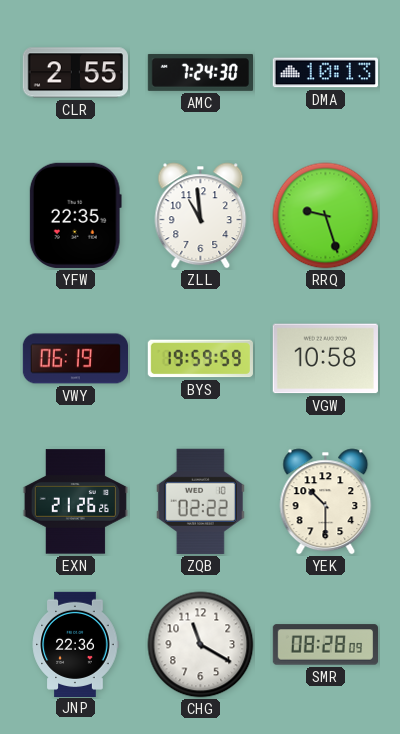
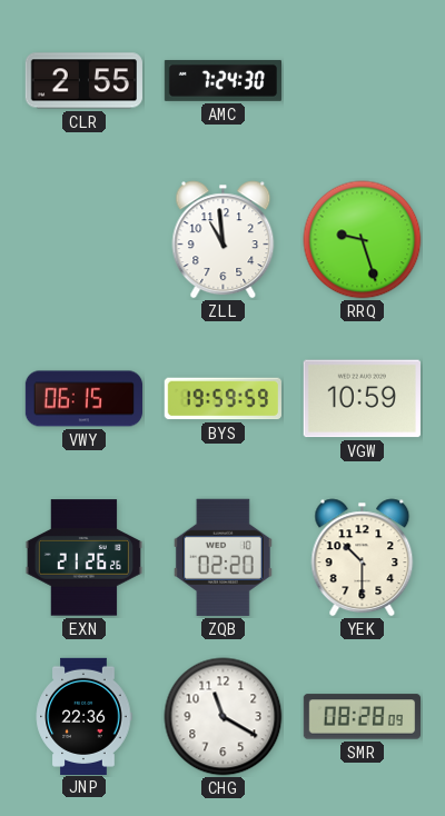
DMA: 10:13 -> none (325, 73)
YFW: 22:35 -> none (75, 215)
VWY: 06:19 -> 06:15 (83, 399)
VGW: 10:58 -> 10:59 (362, 399)
ZQB: 02:22 -> 02:20 (222, 557)
